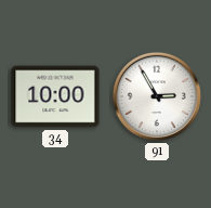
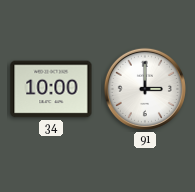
91: 2:55 -> 3:00 (145, 89)
